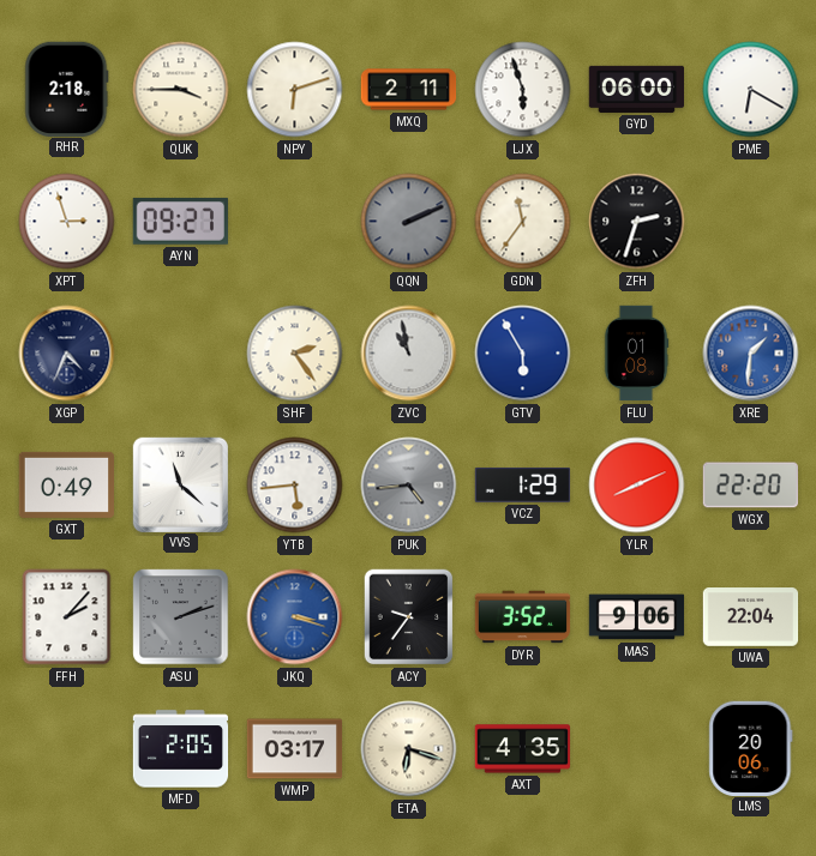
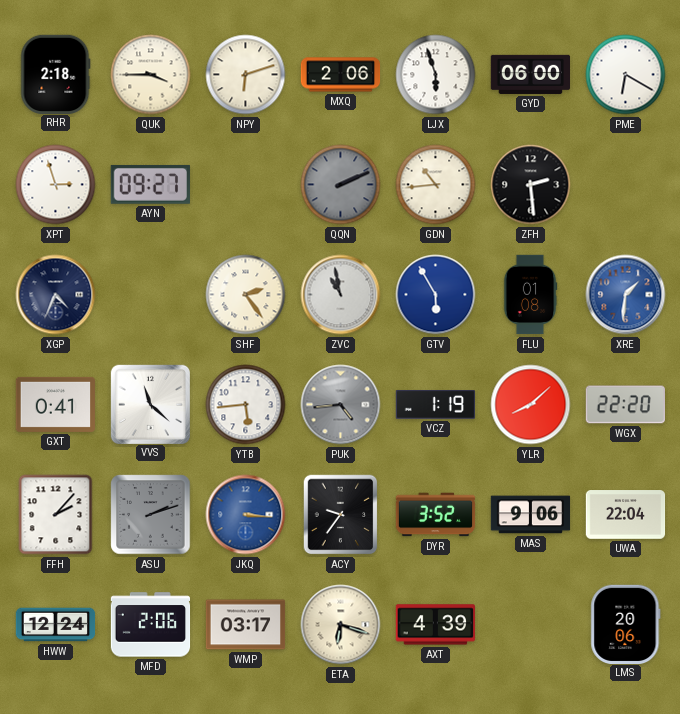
MXQ: 2:11 -> 2:06 (341, 75)
GDN: 11:36 -> 10:44 (436, 185)
ZFH: 2:33 -> 2:29 (531, 185)
GXT: 0:49 -> 0:41 (55, 404)
VCZ: 1:29 -> 1:19 (435, 405)
YLR: 8:11 -> 8:08 (531, 405)
JKQ: 3:18 -> 3:16 (246, 515)
HWW: none -> 12:24 (56, 625)
MFD: 2:05 -> 2:06 (151, 625)
AXT: 4:35 -> 4:39 (435, 625)
